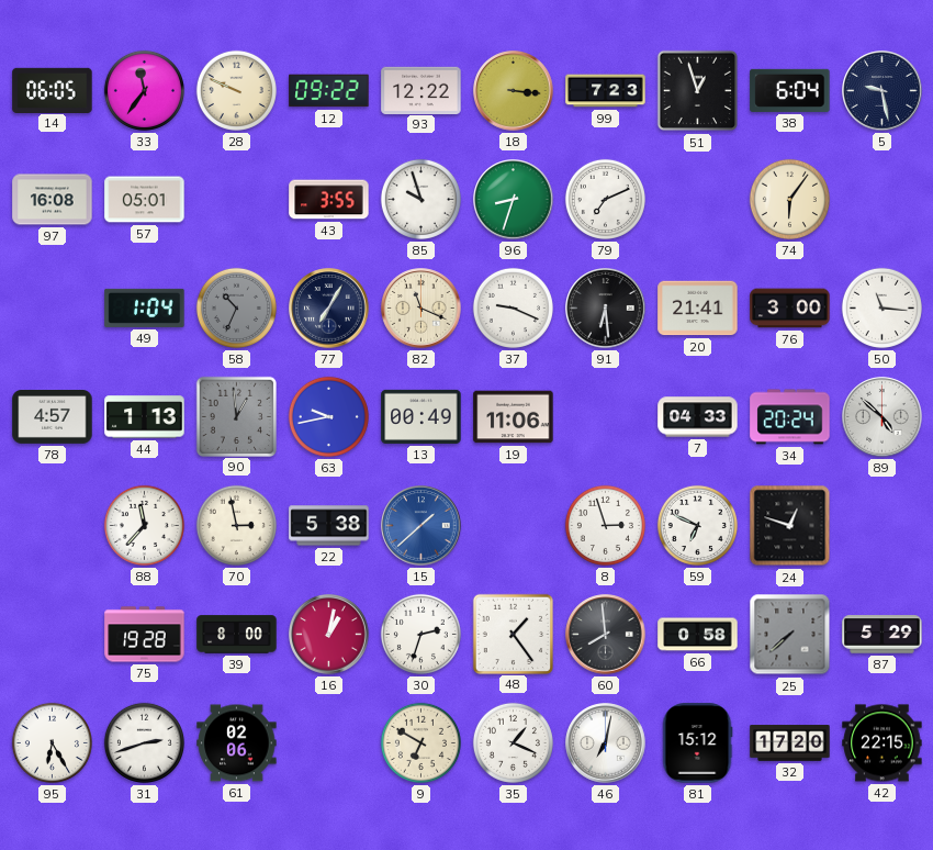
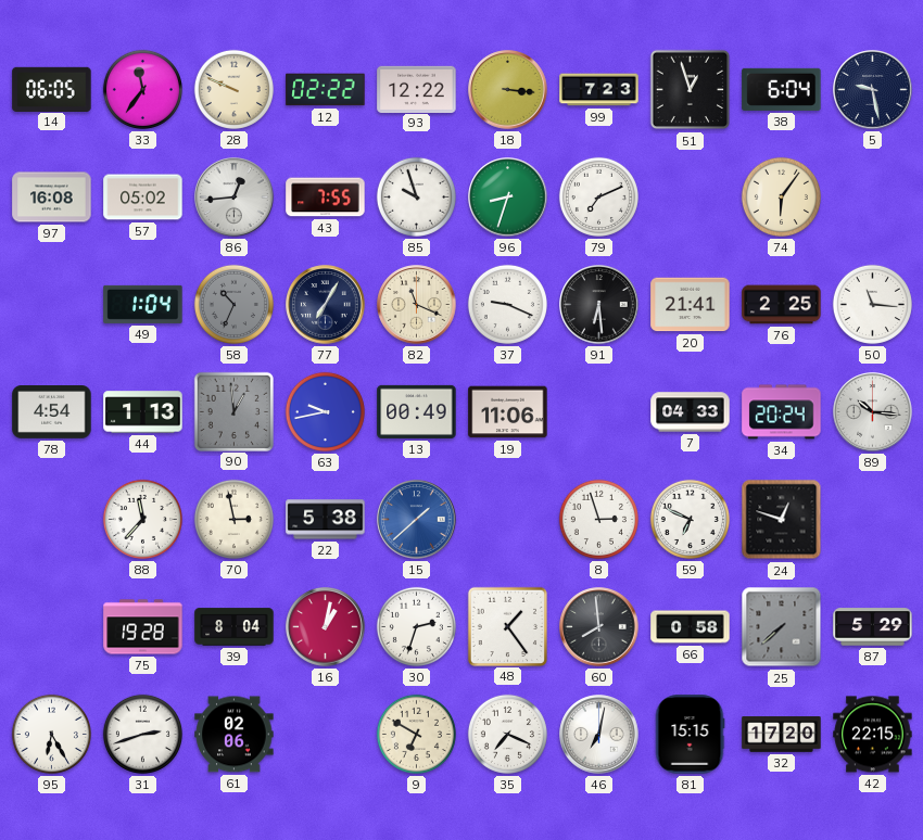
12: 09:22 -> 02:22 (326, 90)
57: 05:01 -> 05:02 (143, 198)
86: none -> 12:44 (235, 198)
43: 3:55 -> 7:55 (326, 198)
76: 3:00 -> 2:25 (782, 305)
78: 4:57 -> 4:54 (52, 412)
89: 4:52 -> 10:16 (873, 412)
39: 8:00 -> 8:04 (235, 627)
35: 1:19 -> 7:19 (507, 734)
81: 15:12 -> 15:15 (690, 735)
